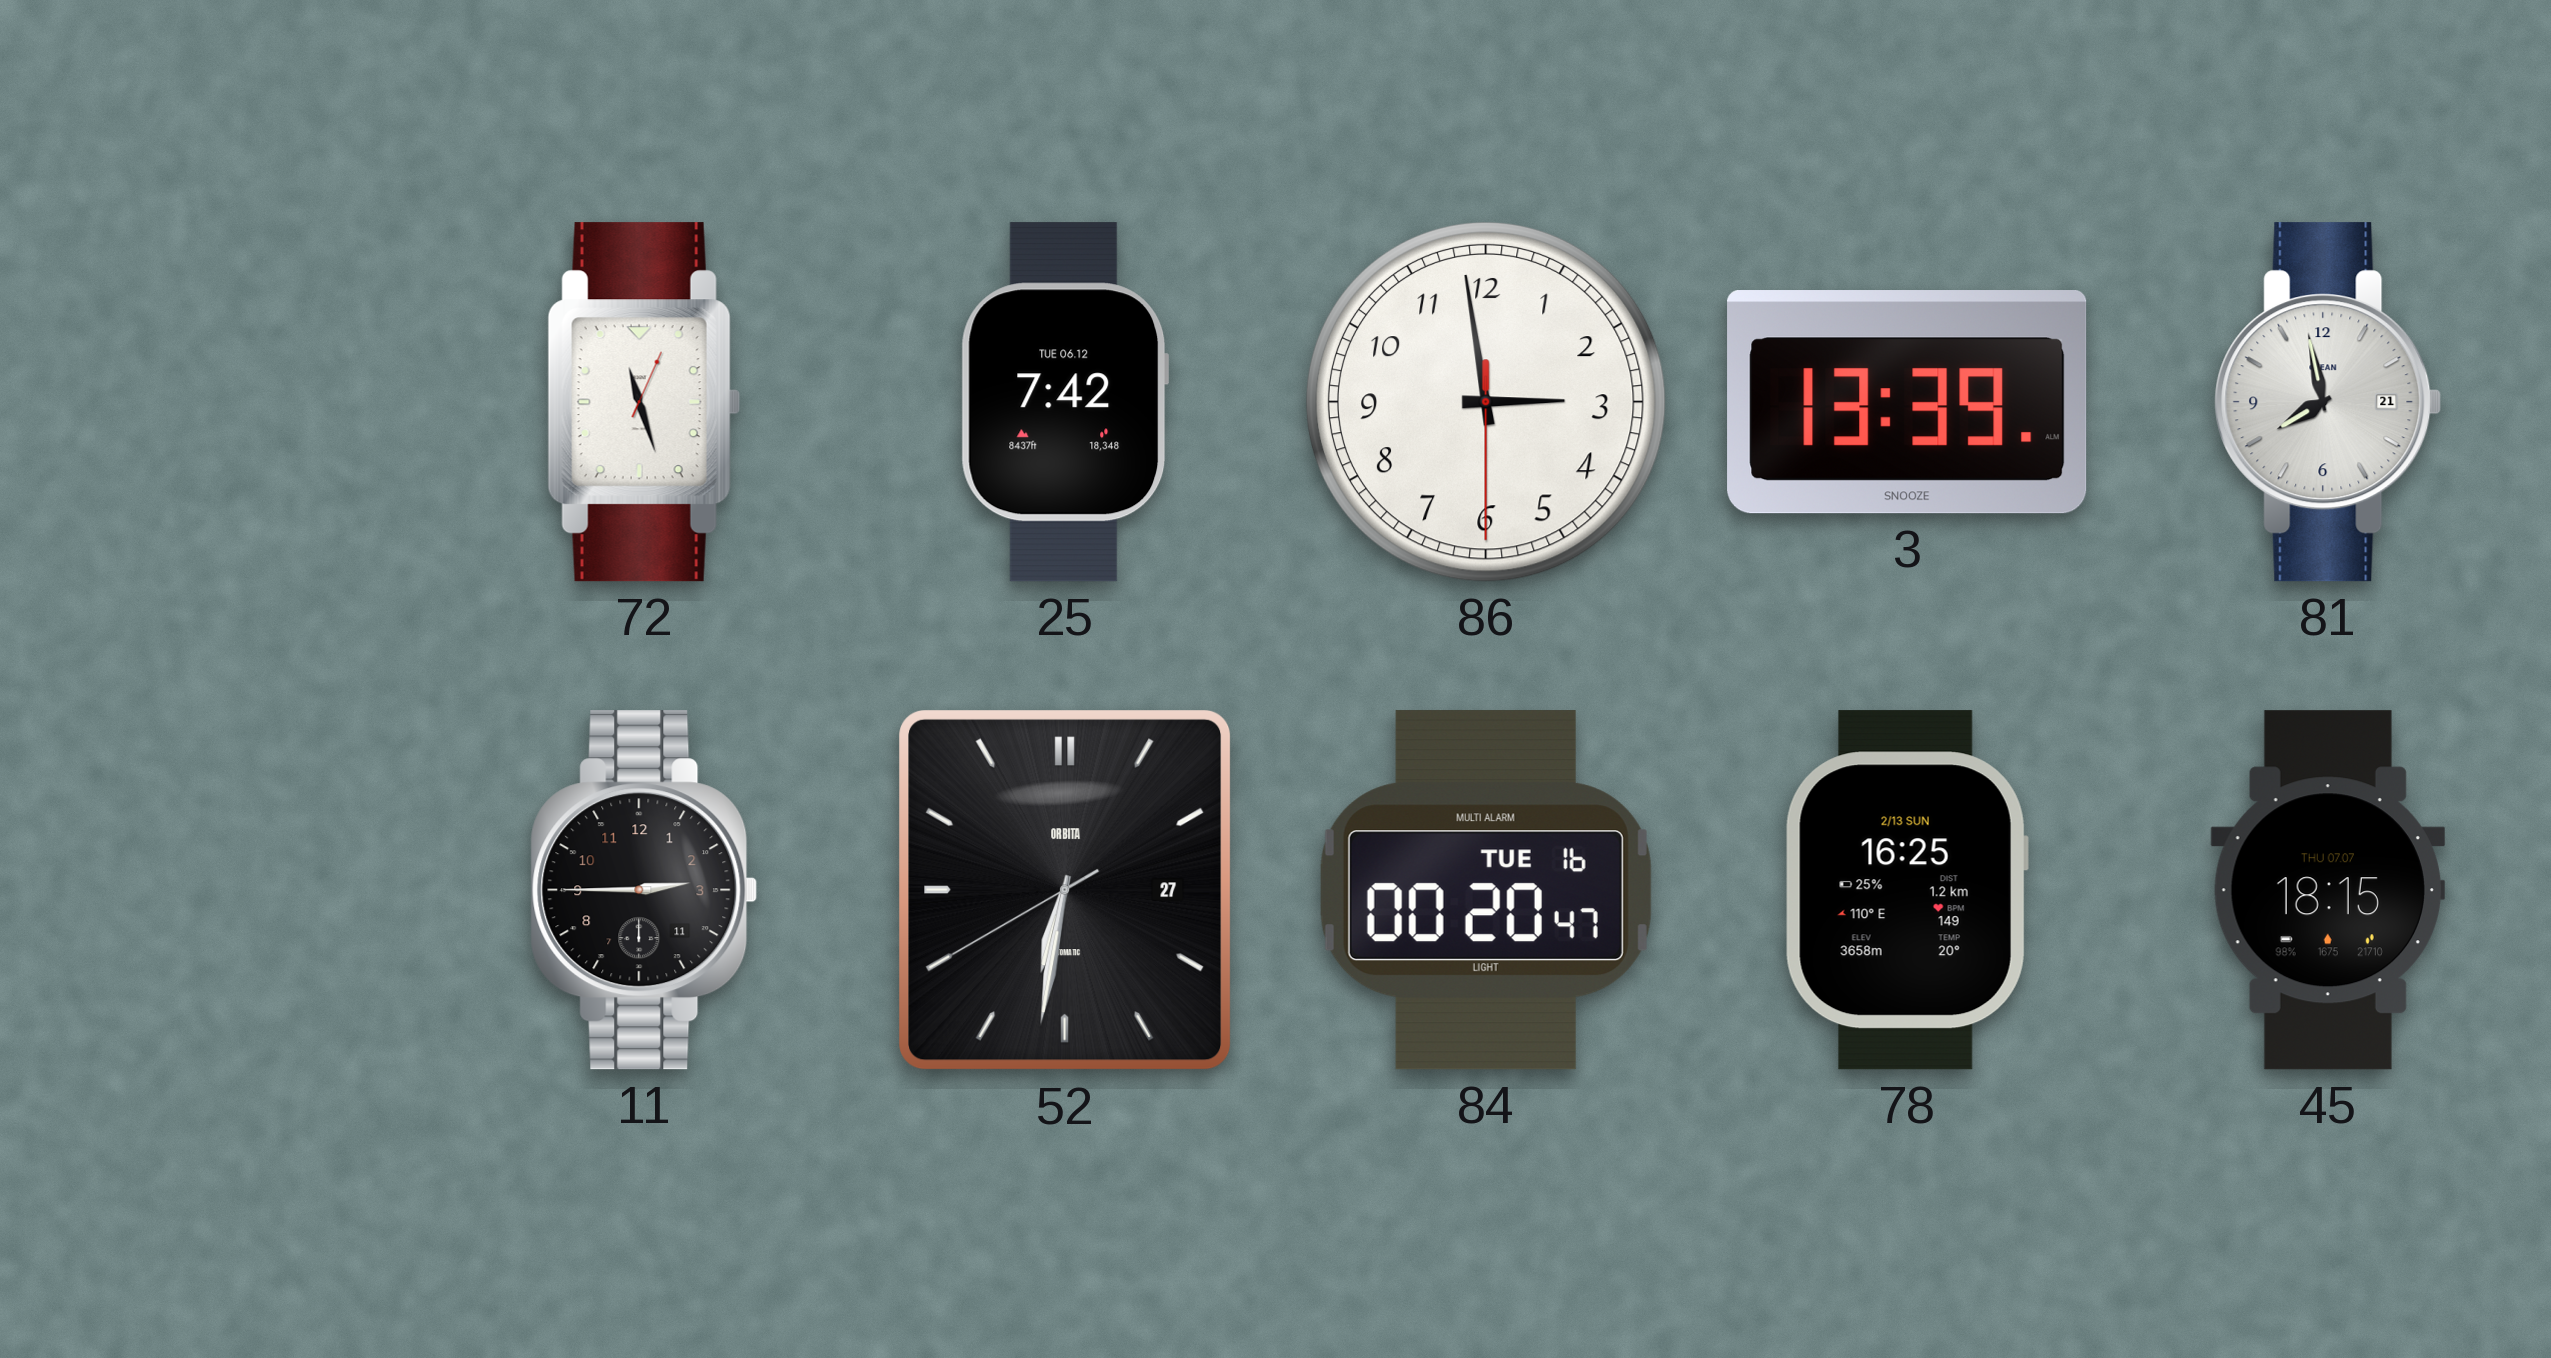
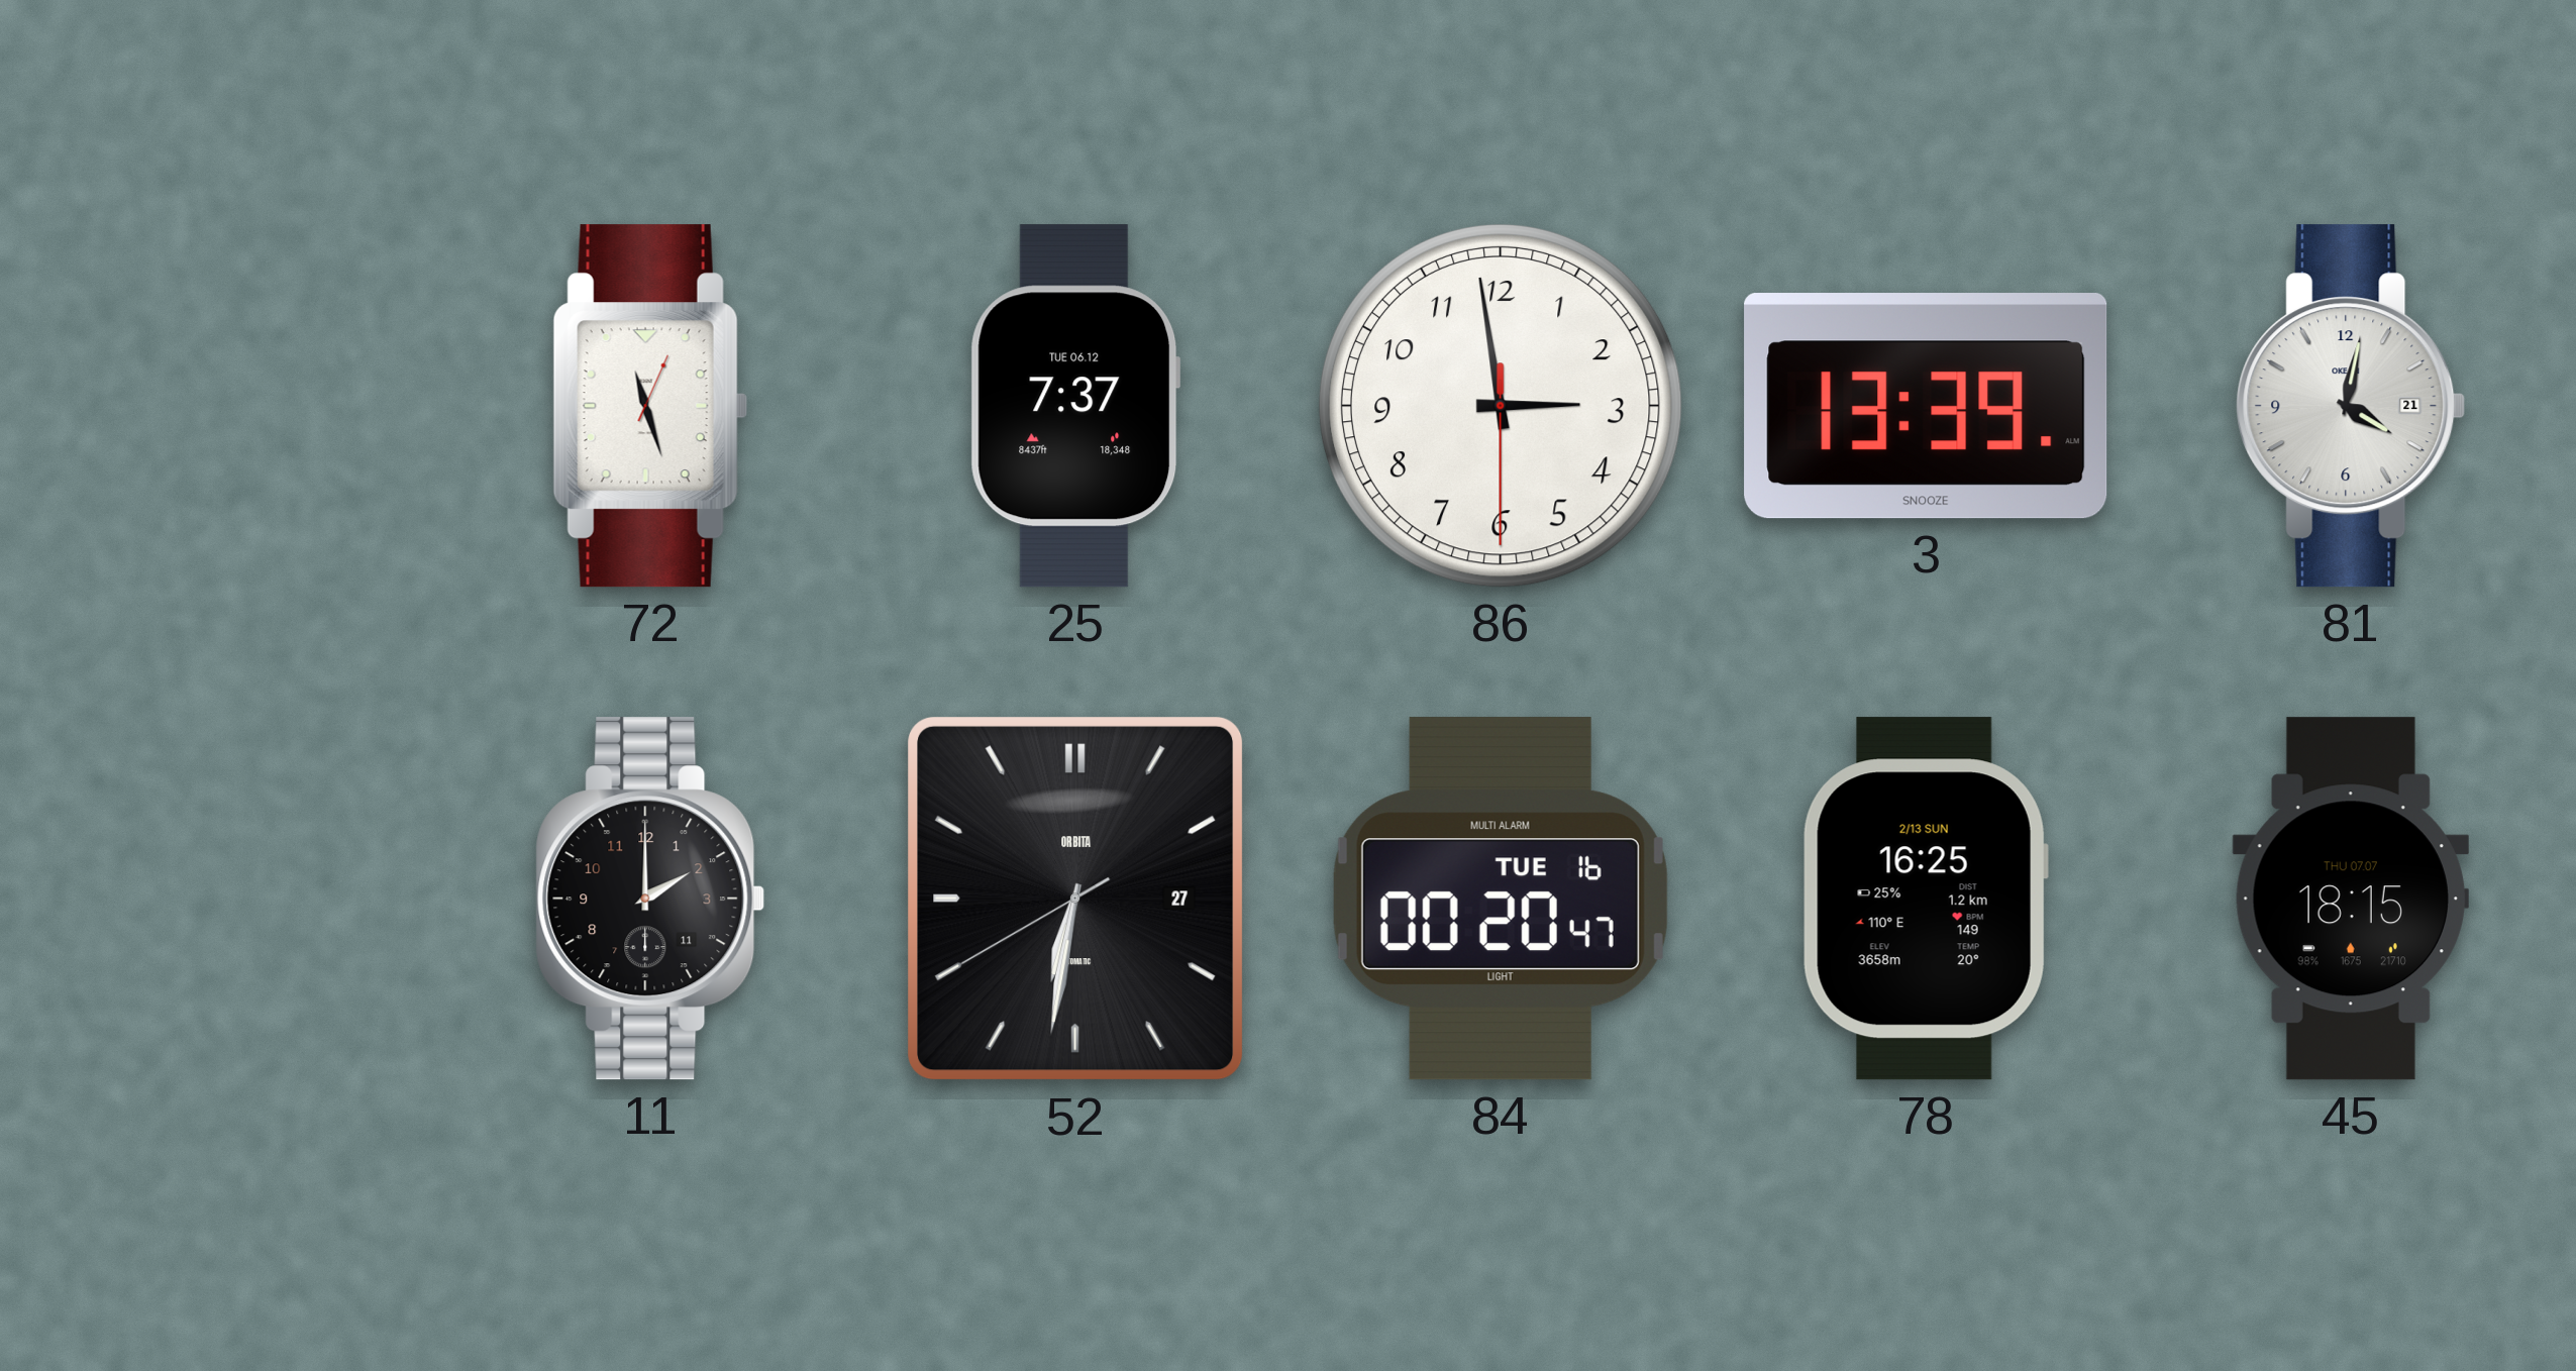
25: 7:42 -> 7:37 (1075, 406)
81: 7:58 -> 4:02 (2351, 406)
11: 2:45 -> 2:00 (650, 899)
